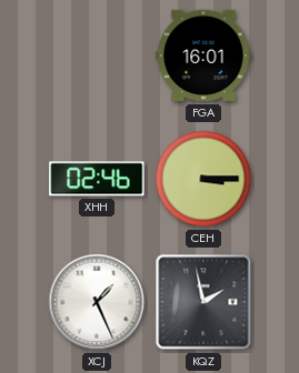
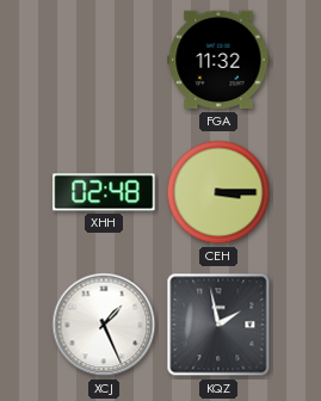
FGA: 16:01 -> 11:32 (218, 60)
XHH: 02:46 -> 02:48 (104, 192)
